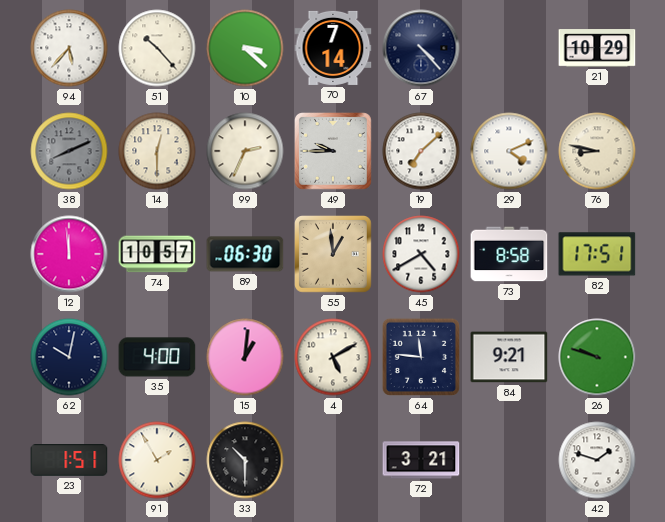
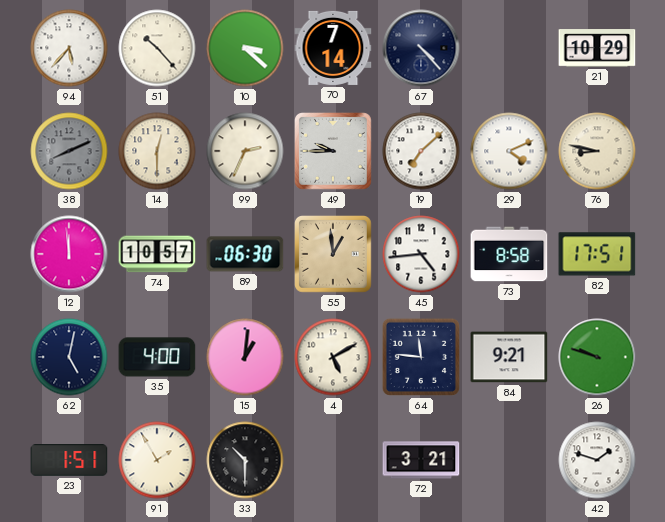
45: 4:40 -> 4:44 (421, 254)
62: 10:02 -> 5:02 (69, 357)
